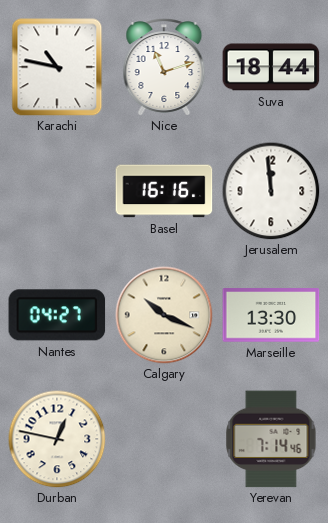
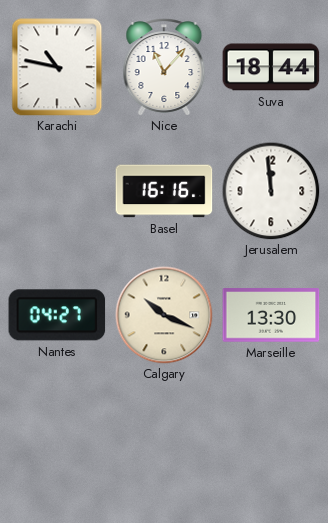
Nice: 11:12 -> 11:07 (164, 67)
Durban: 12:47 -> none (57, 439)
Yerevan: 7:14 -> none (271, 439)
